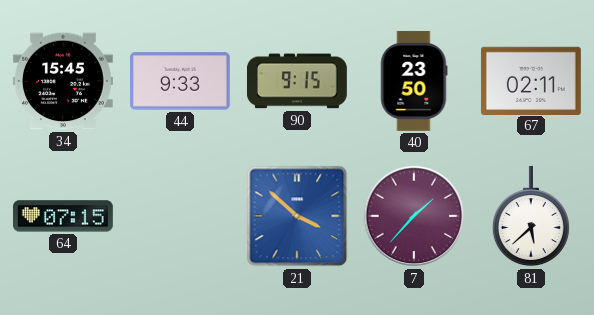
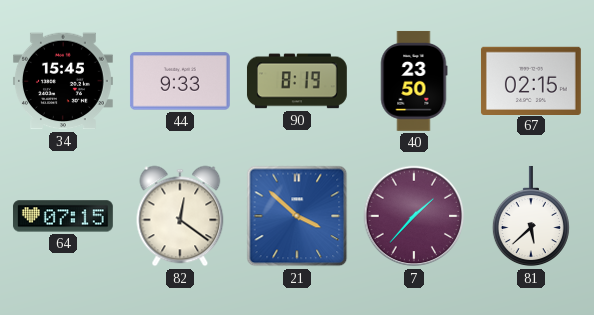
90: 9:15 -> 8:19 (297, 81)
67: 02:11 -> 02:15 (531, 80)
82: none -> 12:21 (180, 216)
